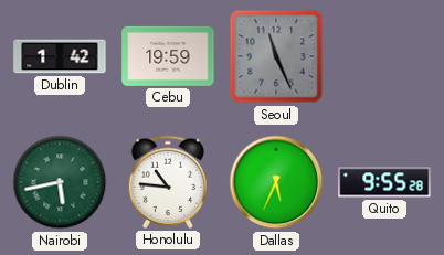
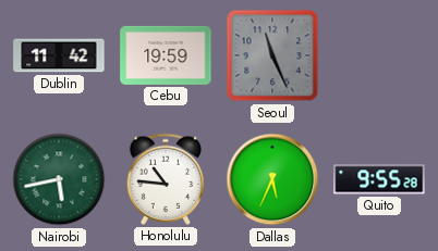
Dublin: 1:42 -> 11:42 (59, 55)
